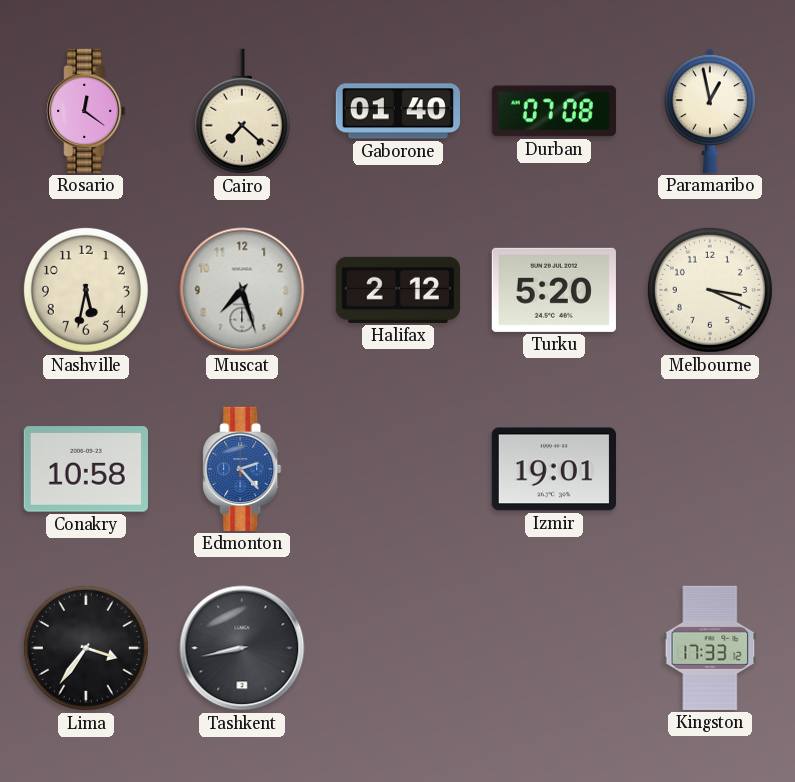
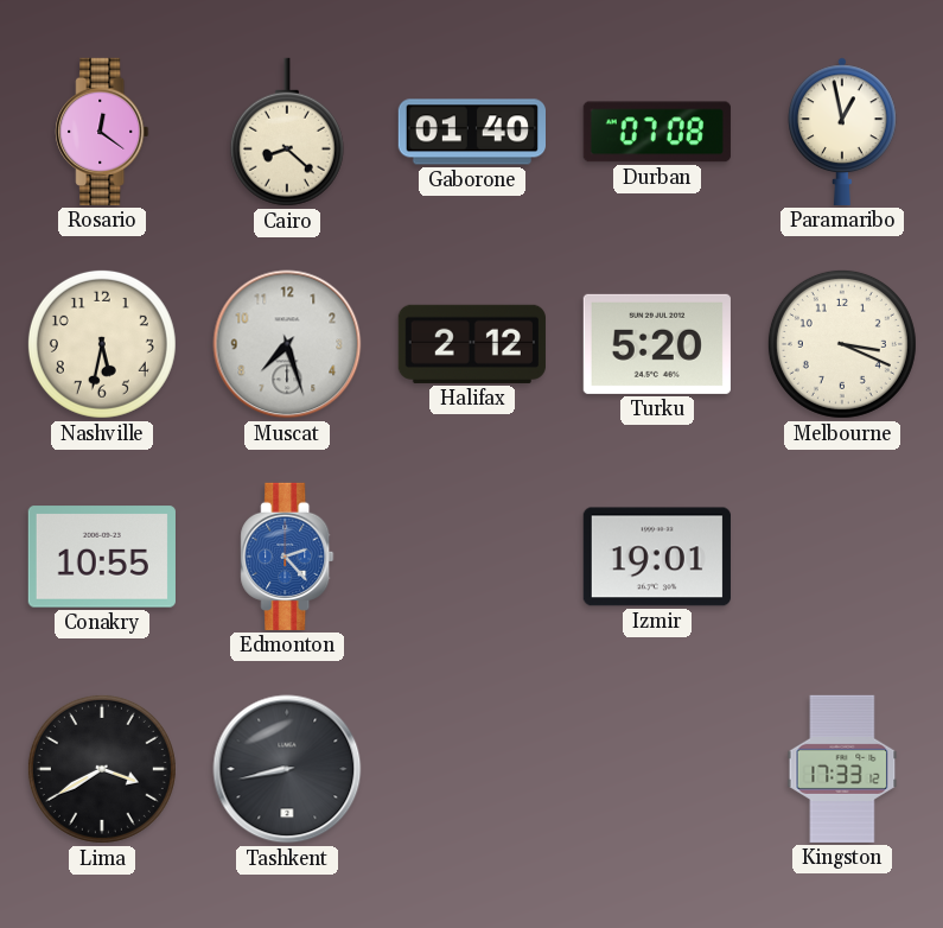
Cairo: 7:22 -> 8:22 (287, 132)
Conakry: 10:58 -> 10:55 (102, 557)
Lima: 3:36 -> 3:40 (102, 769)
